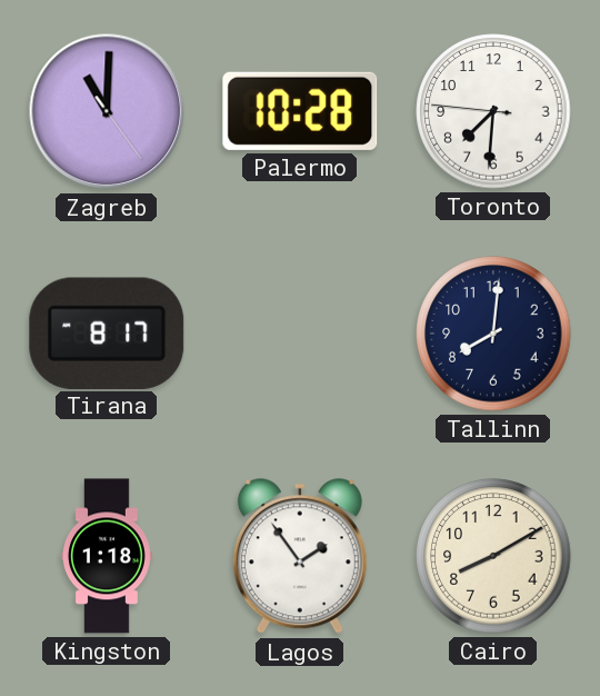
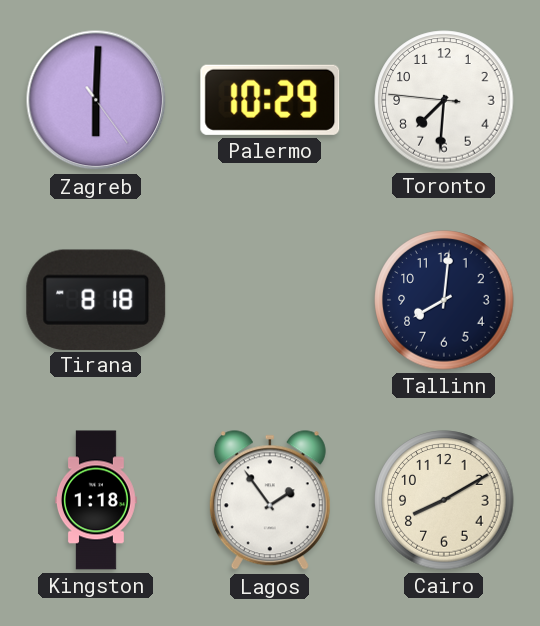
Zagreb: 11:00 -> 6:00 (96, 100)
Palermo: 10:28 -> 10:29 (270, 100)
Tirana: 8:17 -> 8:18 (96, 299)
